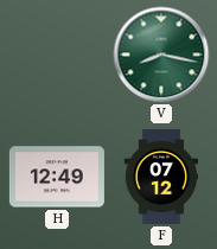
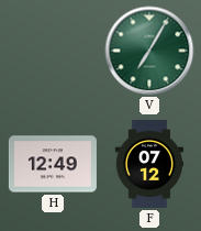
V: 8:17 -> 7:05 (149, 51)
